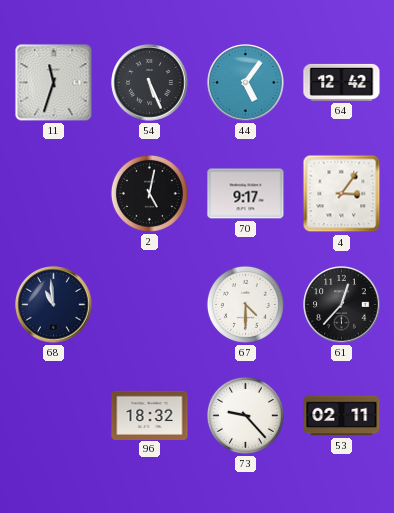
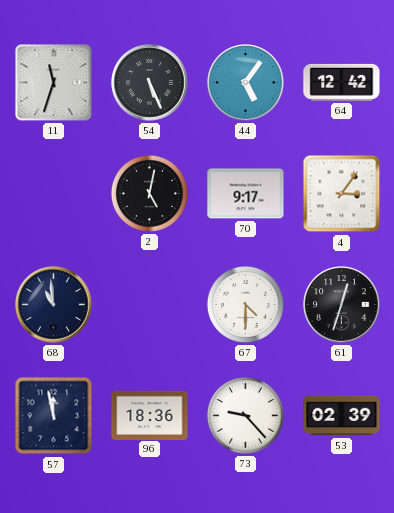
61: 12:37 -> 12:33 (342, 305)
57: none -> 11:58 (54, 416)
96: 18:32 -> 18:36 (150, 415)
53: 02:11 -> 02:39 (342, 416)
